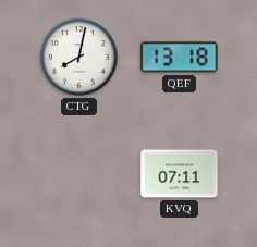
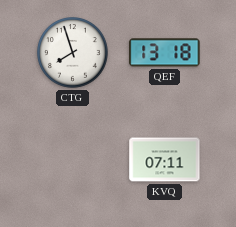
CTG: 8:02 -> 7:57 (73, 53)
